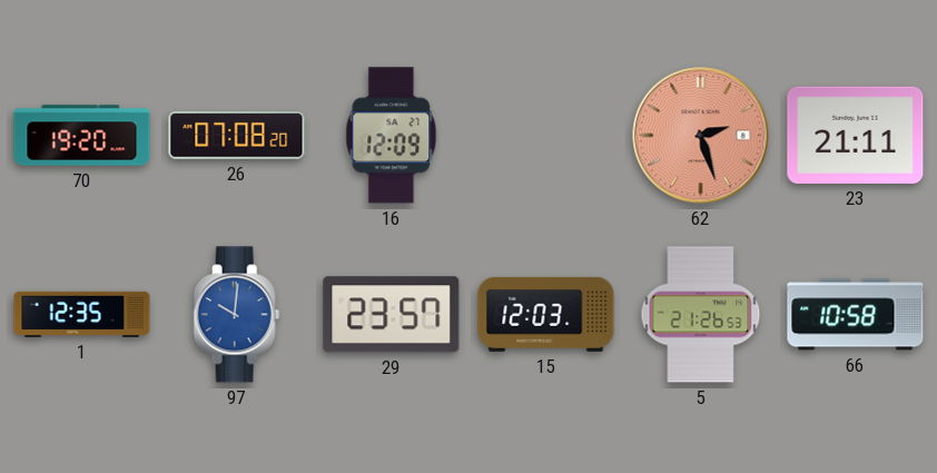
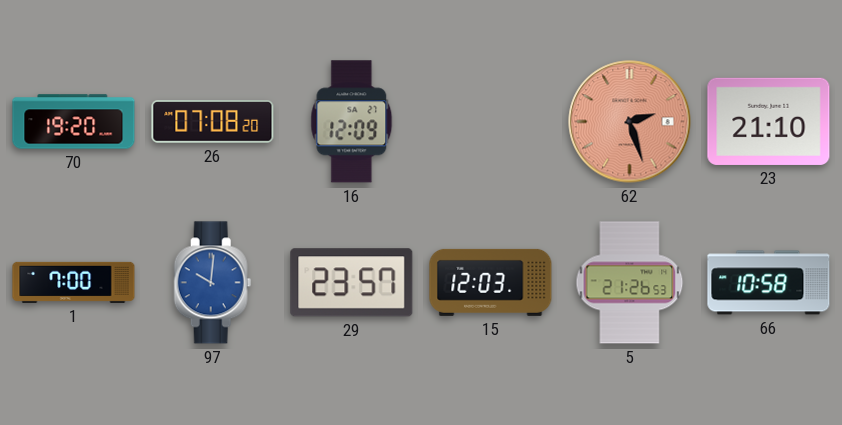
23: 21:11 -> 21:10 (769, 121)
1: 12:35 -> 7:00 (74, 282)
